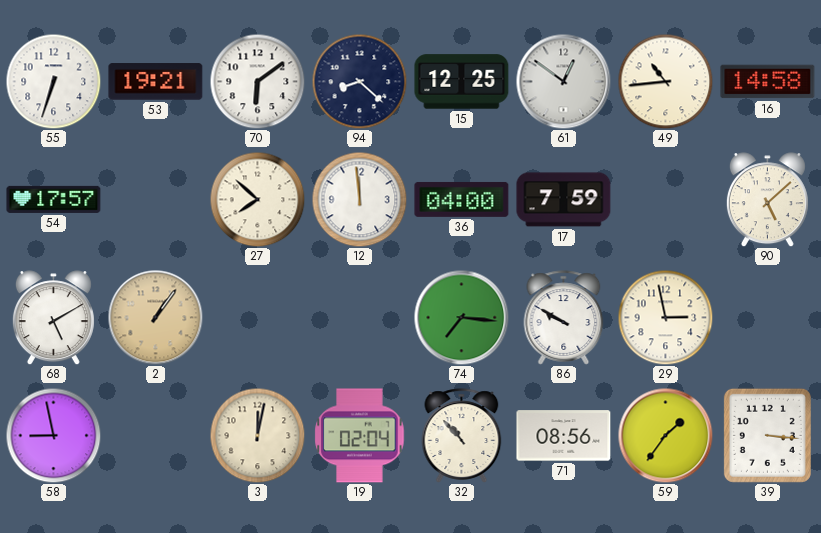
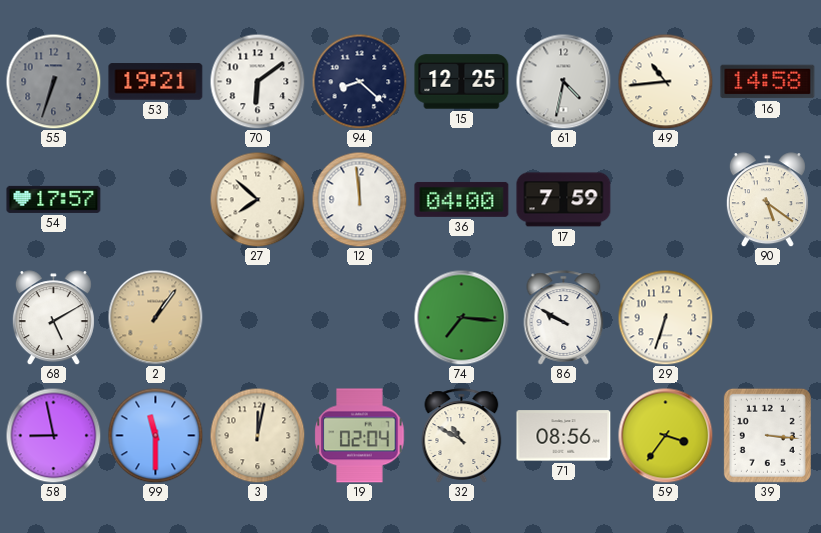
55 dial: white -> grey (53, 81)
61: 12:51 -> 4:32 (563, 81)
90: 5:08 -> 5:21 (767, 200)
29: 2:58 -> 6:33 (665, 317)
99: none -> 11:30 (155, 435)
32: 10:53 -> 10:50 (462, 436)
59: 1:36 -> 3:36 (665, 435)
